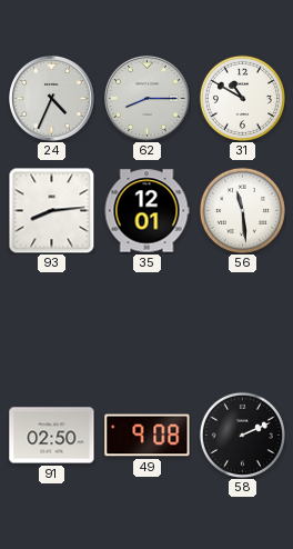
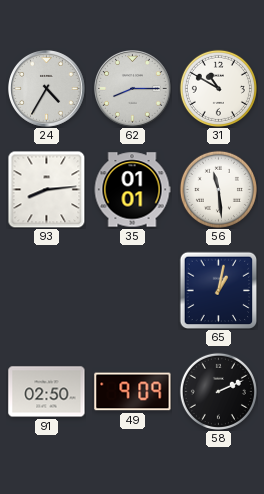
24: 4:34 -> 4:35 (47, 89)
35: 12:01 -> 01:01 (132, 190)
65: none -> 1:02 (218, 290)
49: 9:08 -> 9:09 (133, 392)
